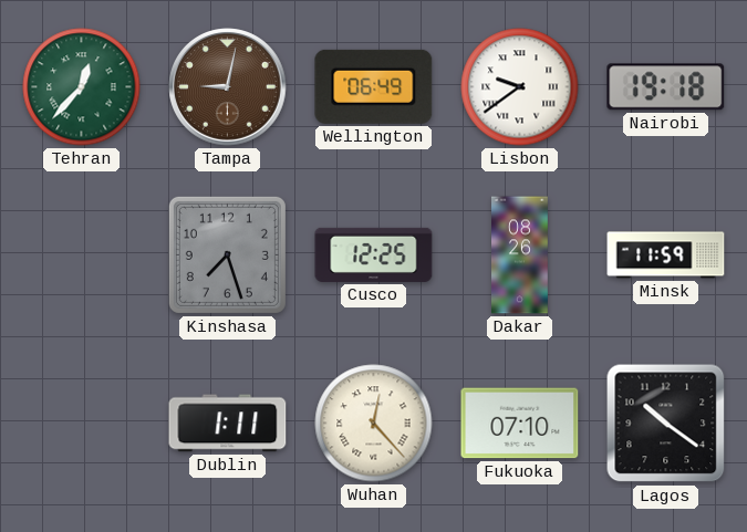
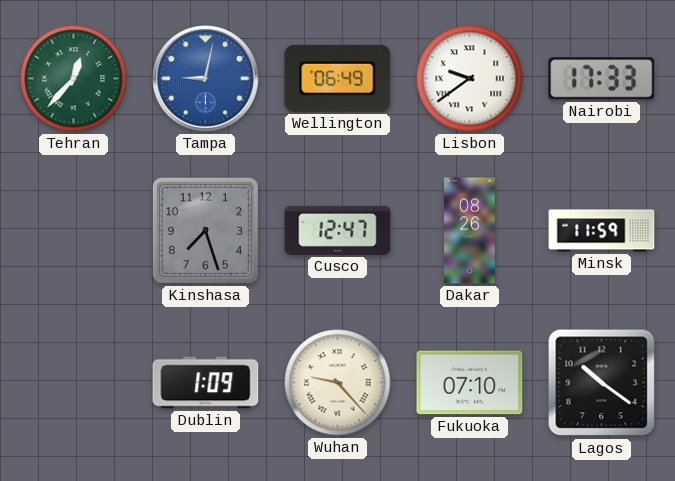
Tampa dial: brown -> blue (206, 79)
Nairobi: 19:18 -> 17:33 (602, 79)
Cusco: 12:25 -> 12:47 (338, 230)
Dublin: 1:11 -> 1:09 (206, 383)
Wuhan: 12:23 -> 9:23 (338, 383)
